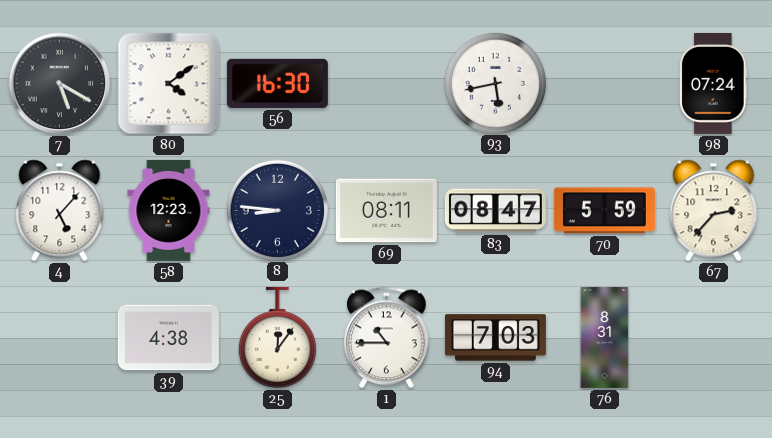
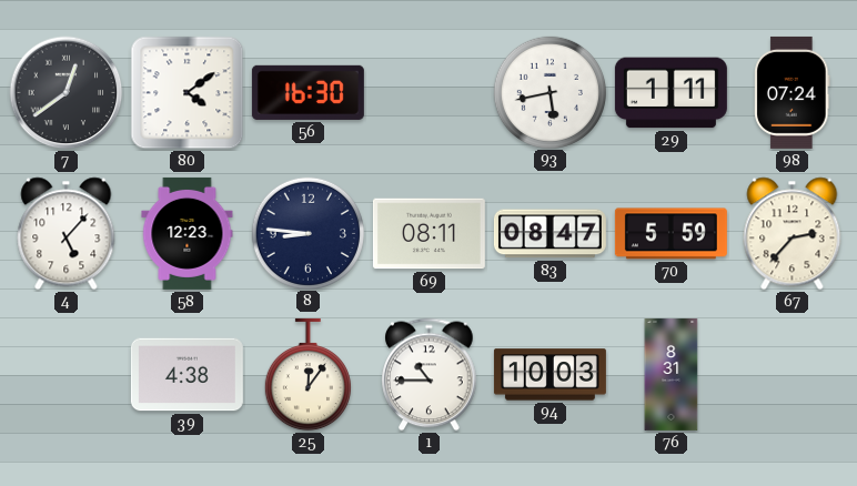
7: 5:20 -> 12:39 (67, 93)
29: none -> 1:11 (671, 93)
94: 7:03 -> 10:03 (550, 375)
